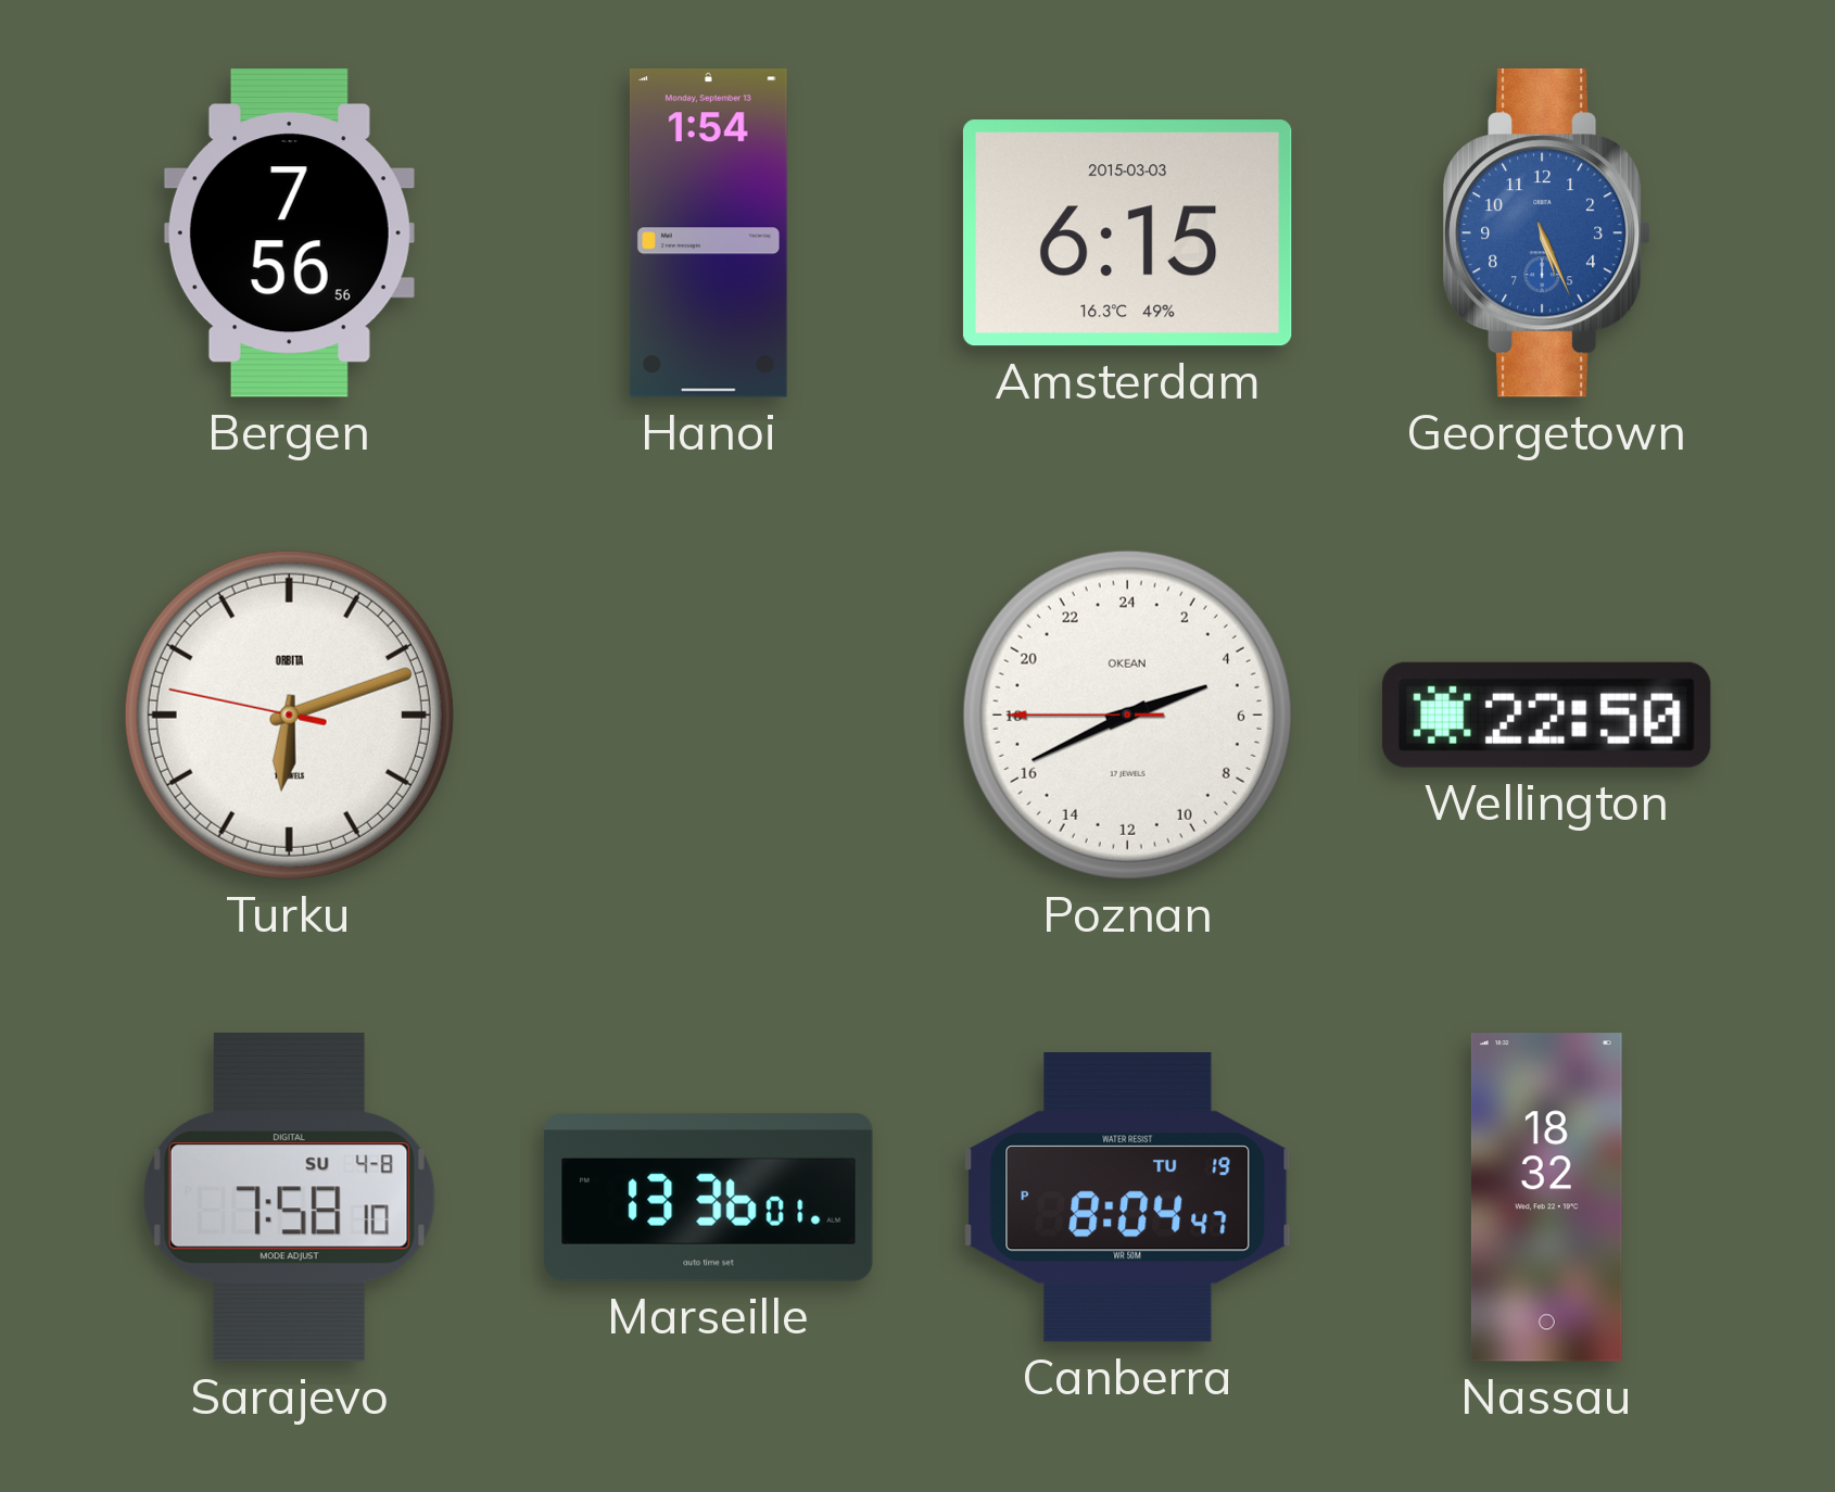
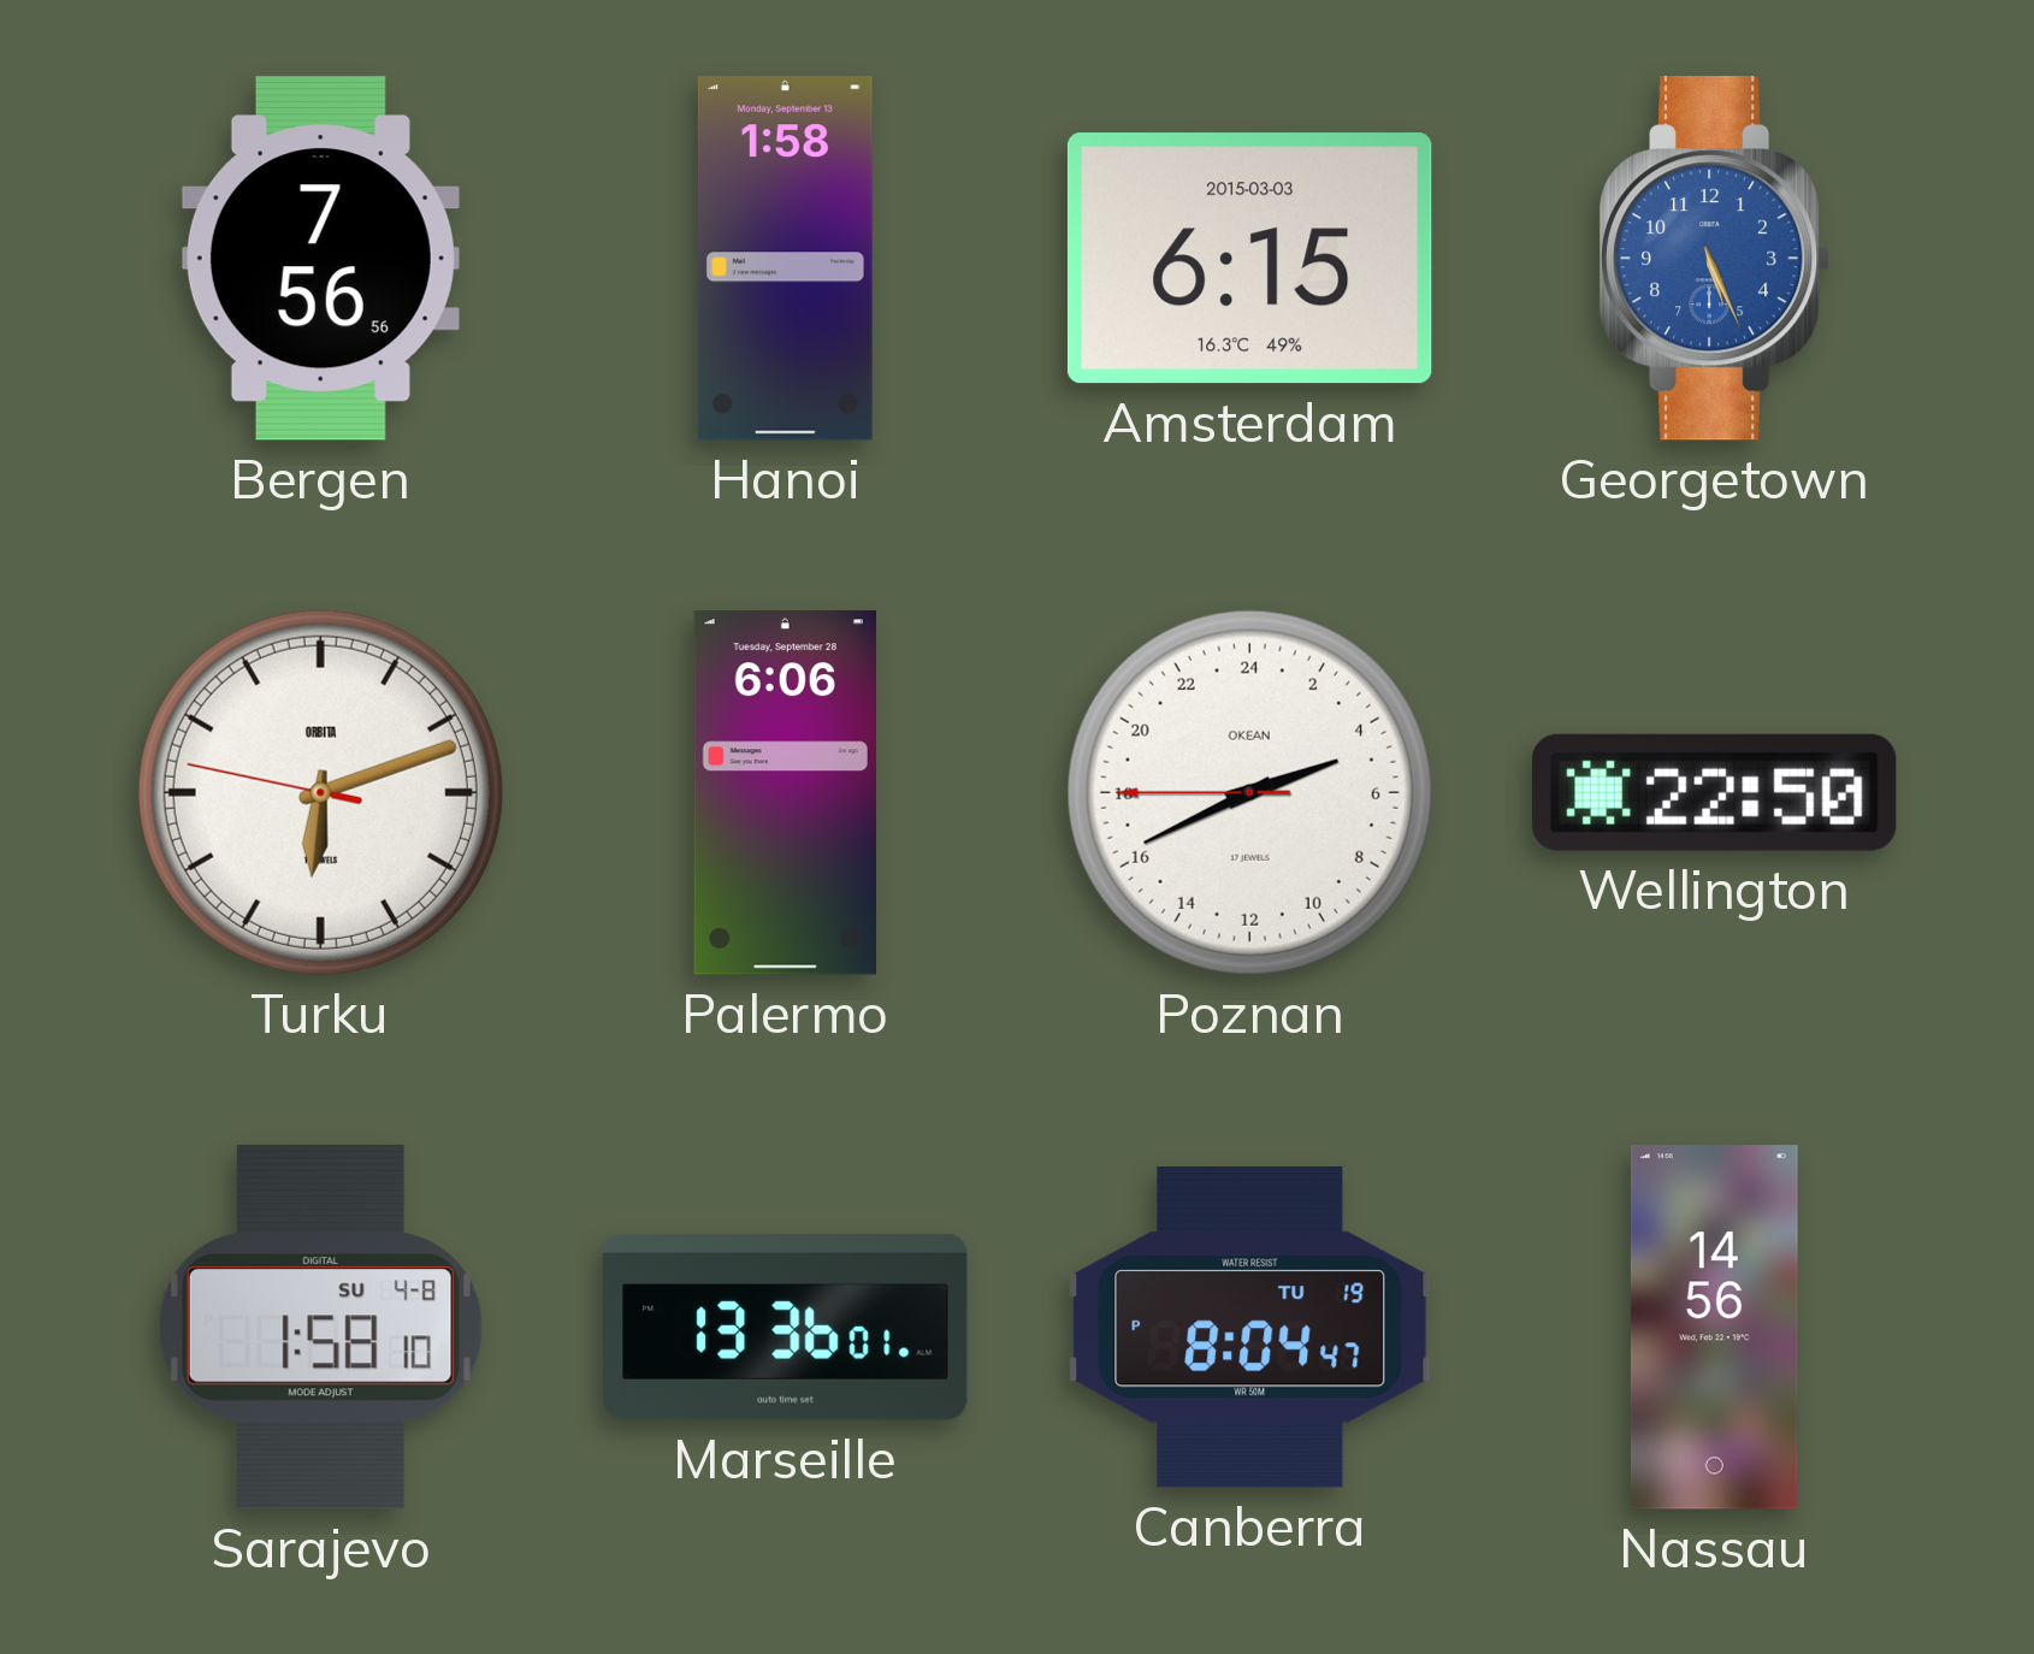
Hanoi: 1:54 -> 1:58 (785, 259)
Palermo: none -> 6:06 (785, 793)
Sarajevo: 7:58 -> 1:58 (320, 1328)
Nassau: 18:32 -> 14:56 (1714, 1328)
